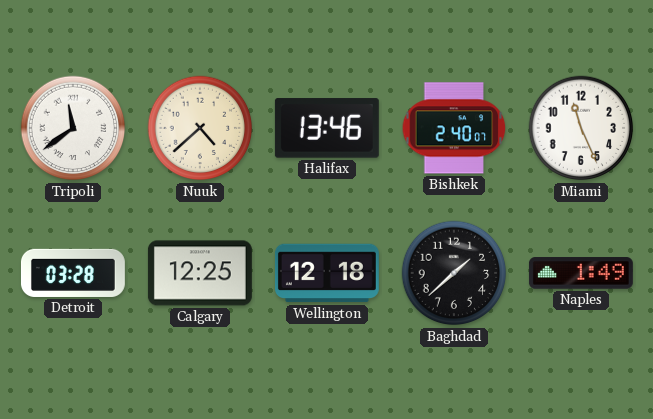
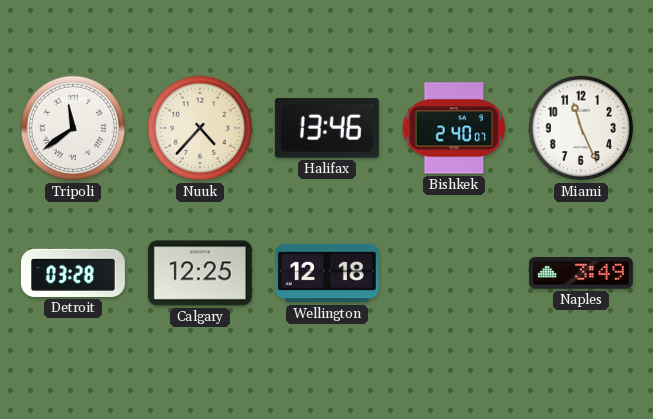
Nuuk: 4:38 -> 4:37 (200, 128)
Baghdad: 1:38 -> none (454, 273)
Naples: 1:49 -> 3:49 (581, 273)
